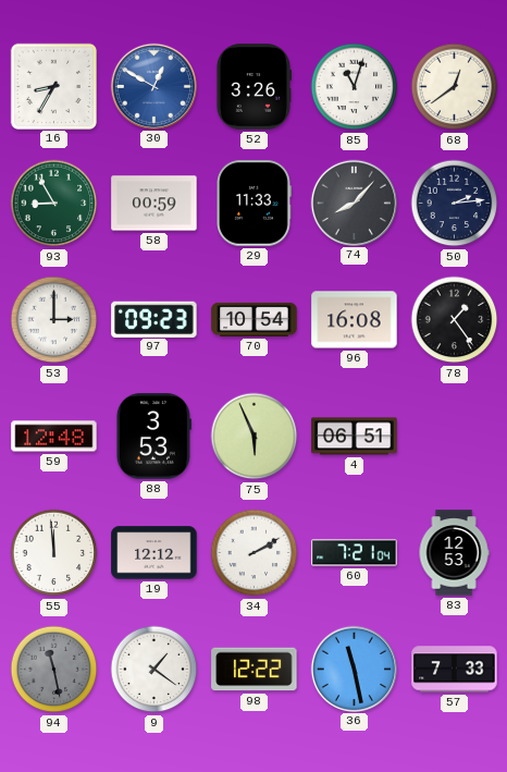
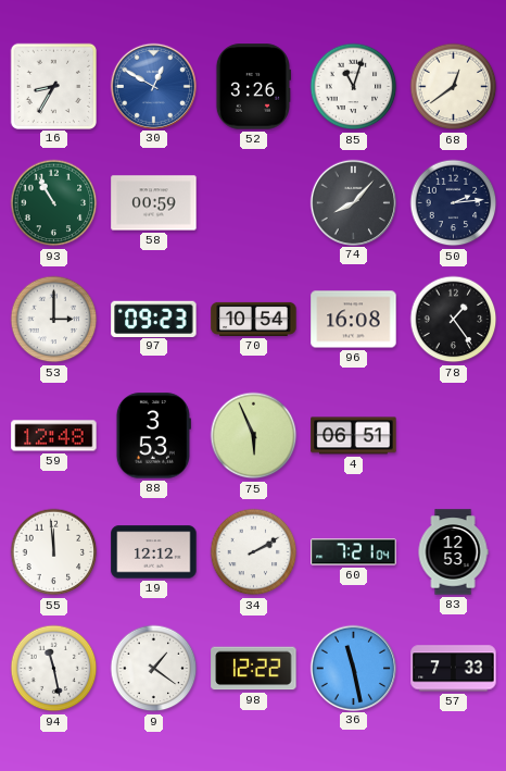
93: 8:55 -> 10:55 (54, 203)
29: 11:33 -> none (253, 204)
94 dial: grey -> white (54, 669)
